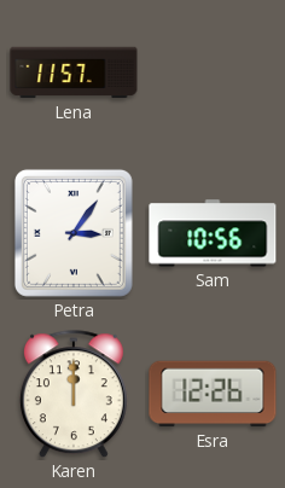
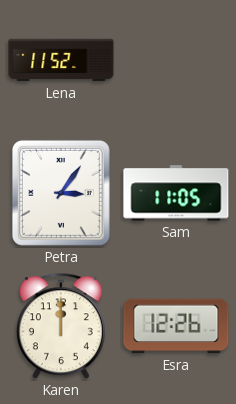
Lena: 11:57 -> 11:52 (61, 60)
Sam: 10:56 -> 11:05 (176, 193)
